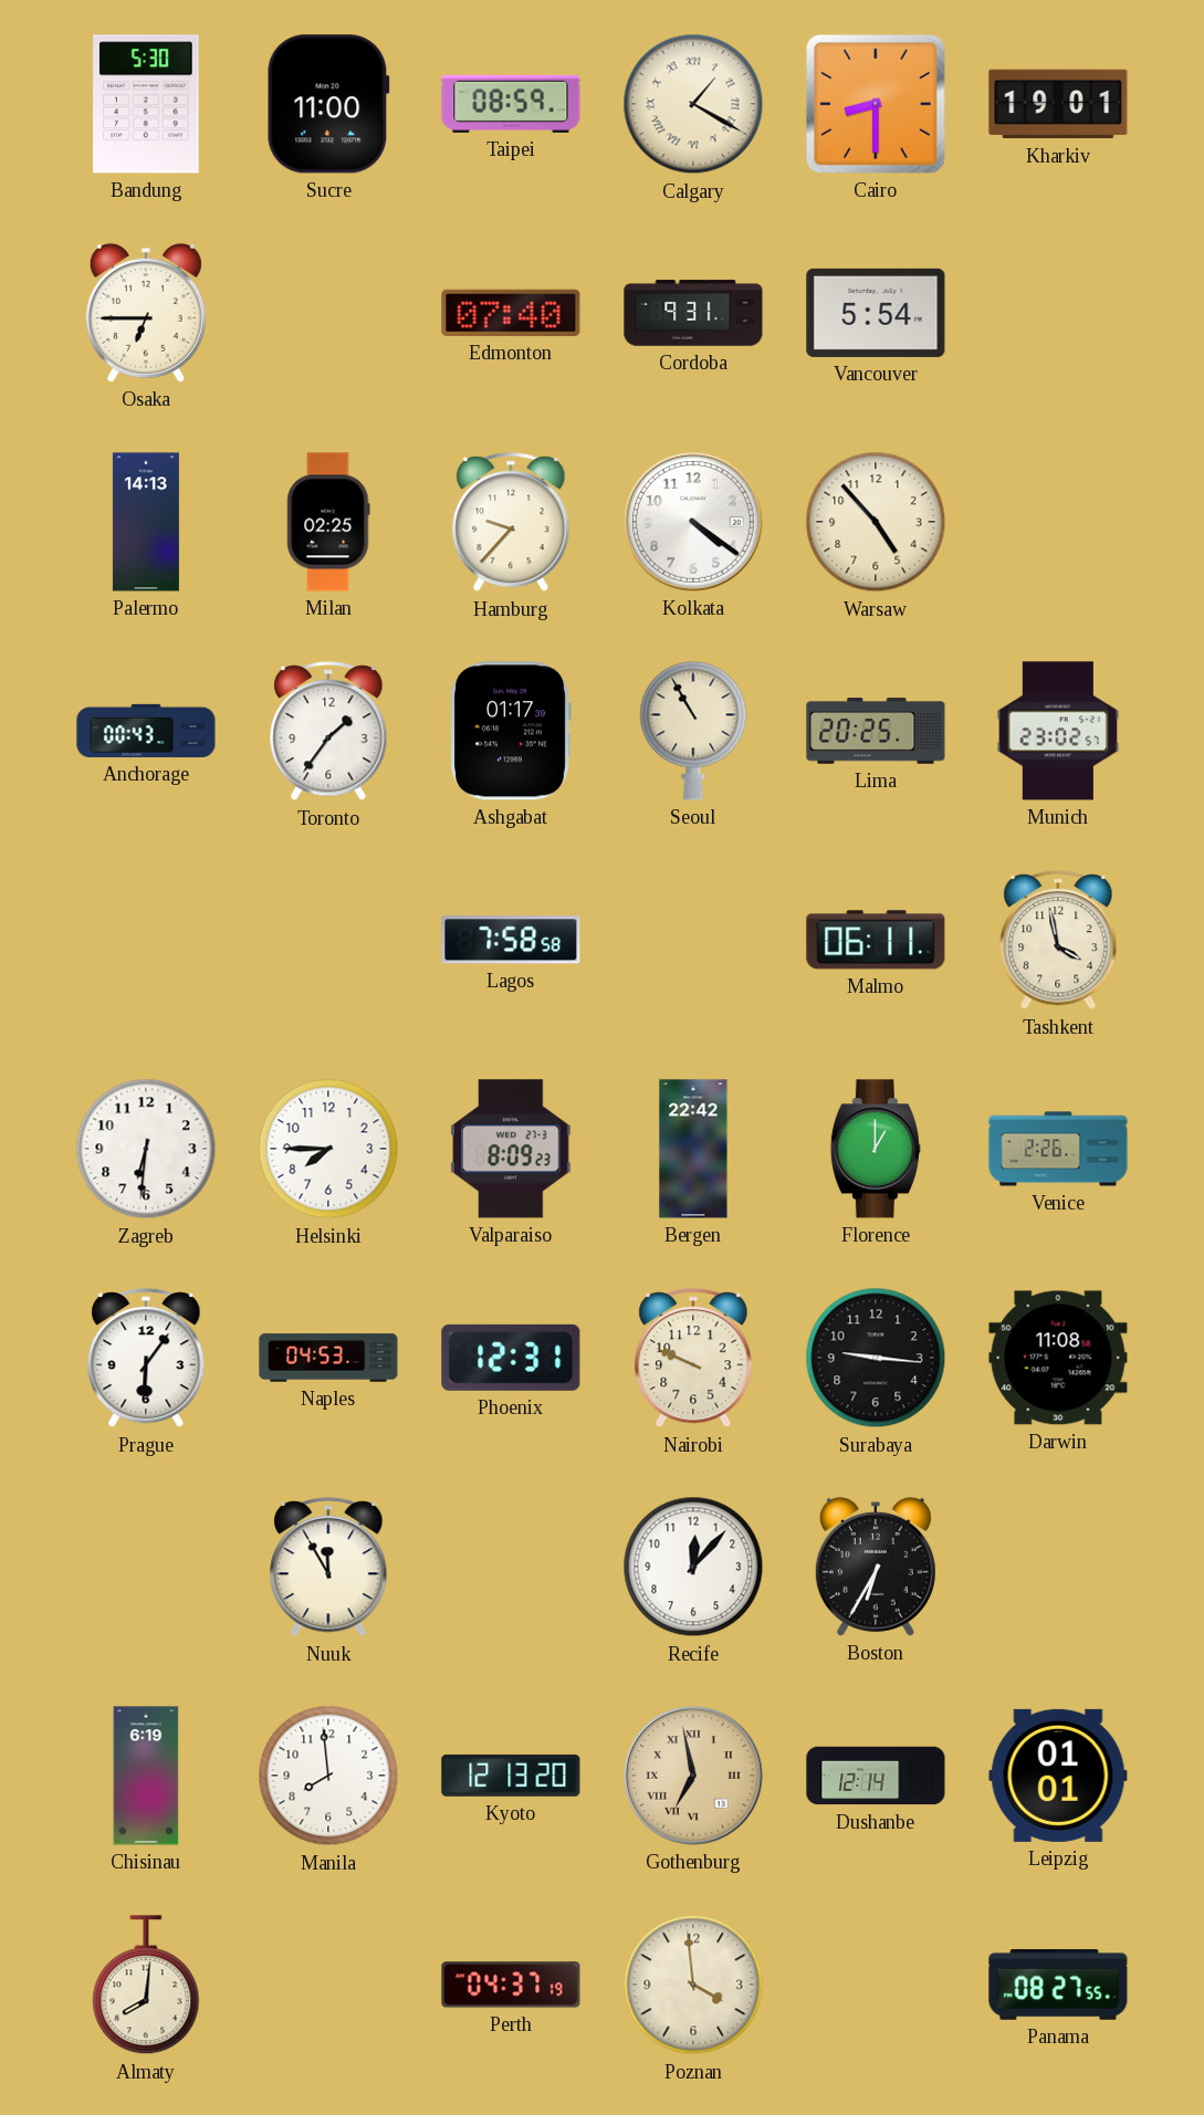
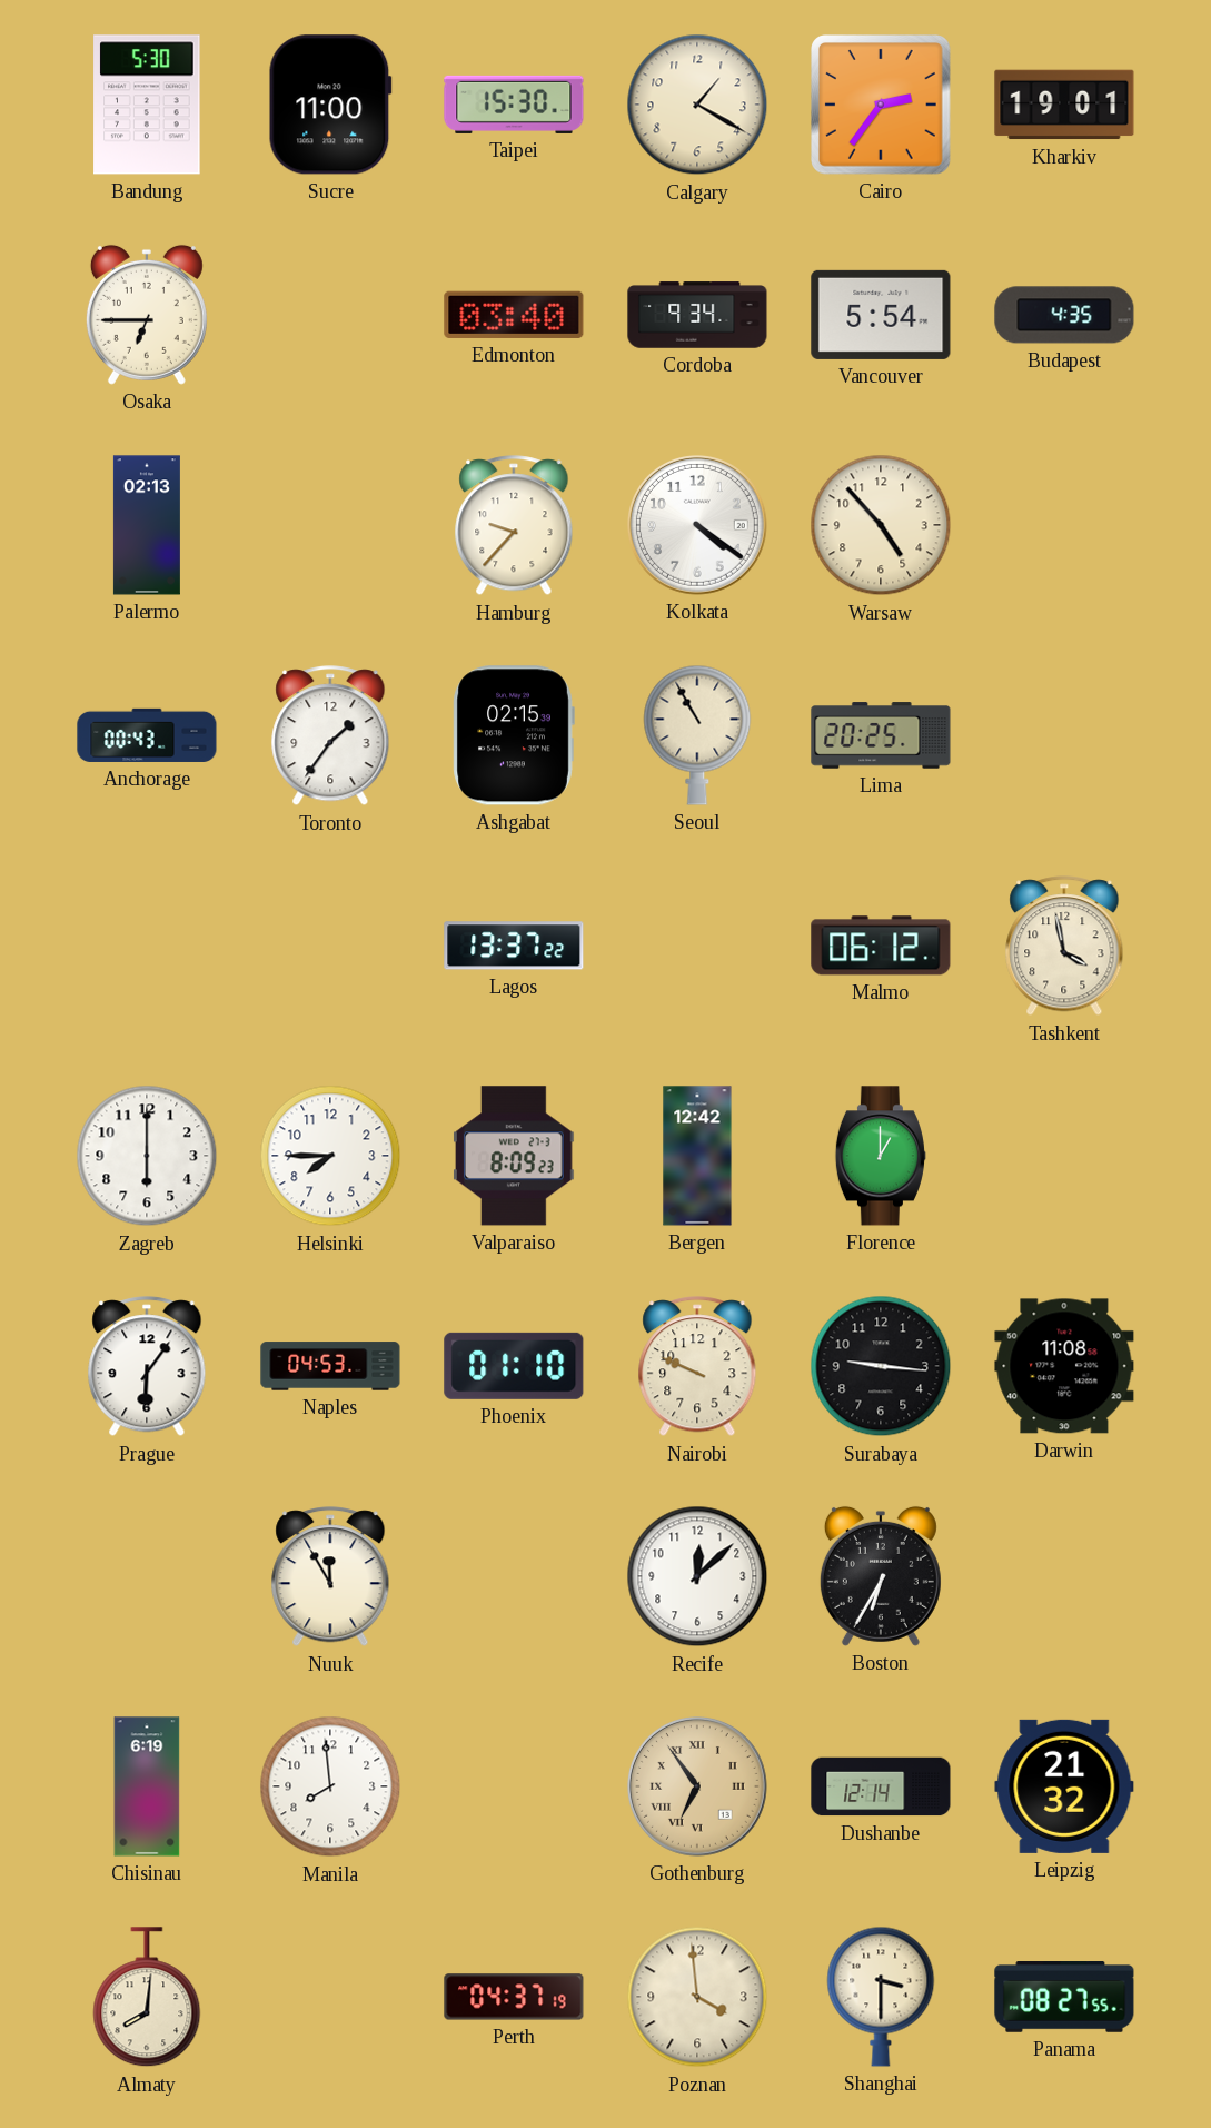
Taipei: 08:59 -> 15:30 (514, 105)
Calgary numerals: Roman -> Arabic (697, 105)
Cairo: 8:30 -> 2:36 (881, 105)
Edmonton: 07:40 -> 03:40 (514, 315)
Cordoba: 9:31 -> 9:34 (697, 315)
Budapest: none -> 4:35 (1064, 315)
Palermo: 14:13 -> 02:13 (147, 525)
Milan: 02:25 -> none (328, 522)
Ashgabat: 01:17 -> 02:15 (514, 735)
Munich: 23:02 -> none (1058, 731)
Lagos: 7:58 -> 13:37 (514, 946)
Malmo: 06:11 -> 06:12 (881, 946)
Zagreb: 6:31 -> 6:00 (147, 1156)
Bergen: 22:42 -> 12:42 (697, 1156)
Venice: 2:26 -> none (1058, 1149)
Phoenix: 12:31 -> 01:10 (514, 1366)
Recife: 12:07 -> 12:08 (697, 1576)
Kyoto: 12:13 -> none (511, 1776)
Gothenburg: 6:58 -> 6:54 (698, 1788)
Leipzig: 01:01 -> 21:32 (1064, 1786)
Shanghai: none -> 3:30 (881, 1997)
